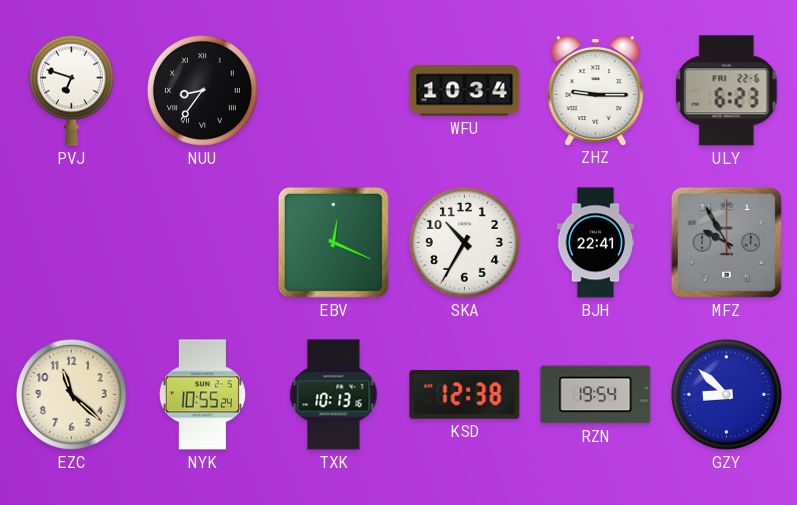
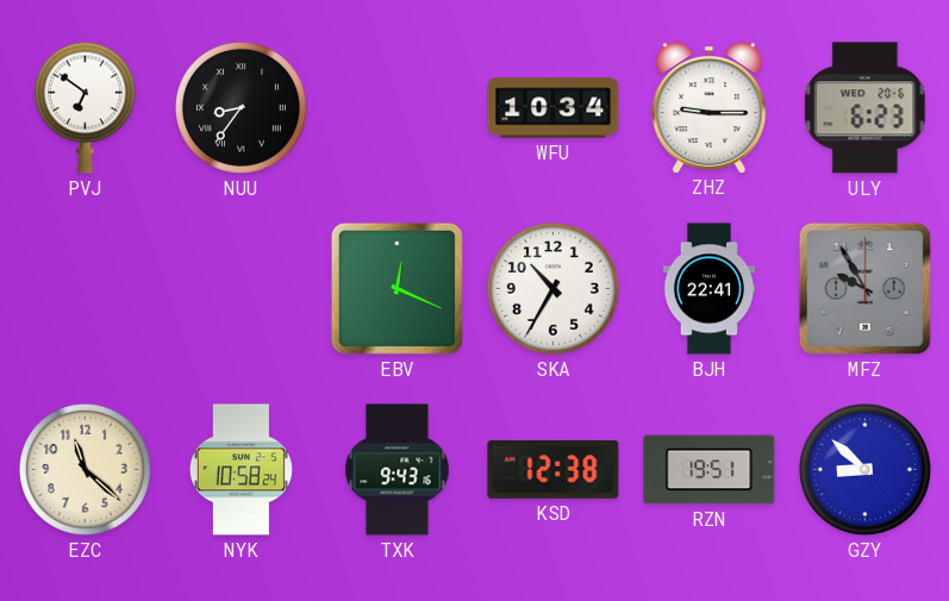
PVJ: 6:48 -> 6:51 (85, 107)
ULY date: FRI 22-6 -> WED 20-6 (866, 108)
NYK: 10:55 -> 10:58 (241, 470)
TXK: 10:13 -> 9:43 (398, 470)
RZN: 19:54 -> 19:51 (710, 470)
